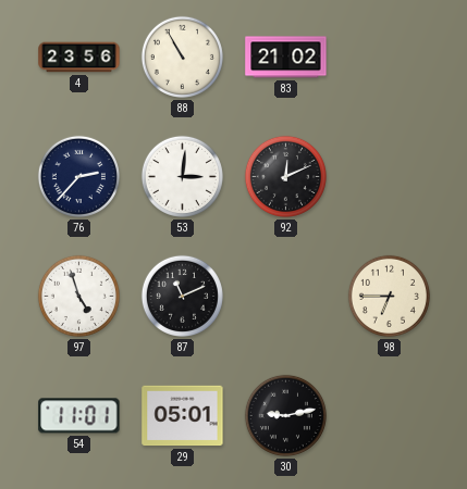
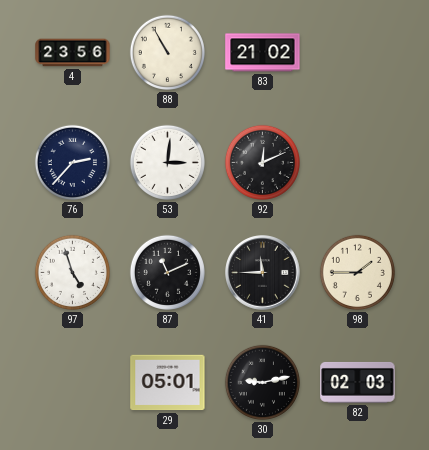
41: none -> 11:45 (263, 273)
98: 6:45 -> 1:45 (357, 272)
54: 11:01 -> none (79, 416)
82: none -> 02:03 (358, 382)
